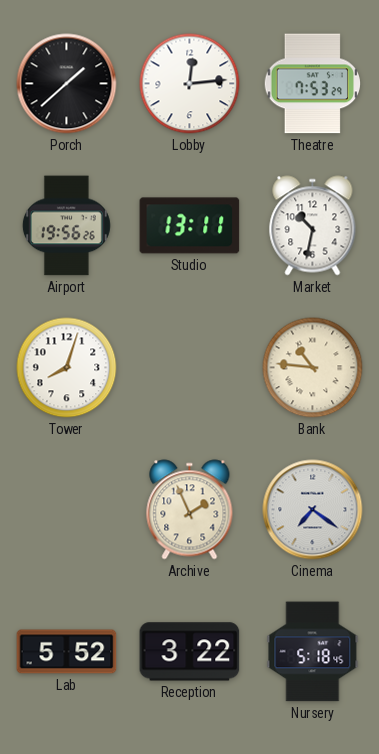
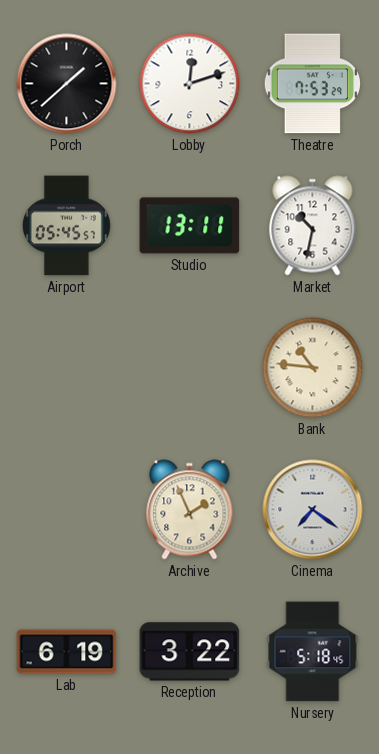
Lobby: 12:14 -> 12:12 (190, 84)
Airport: 19:56 -> 05:45 (66, 226)
Tower: 8:03 -> none (67, 368)
Lab: 5:52 -> 6:19 (67, 652)
